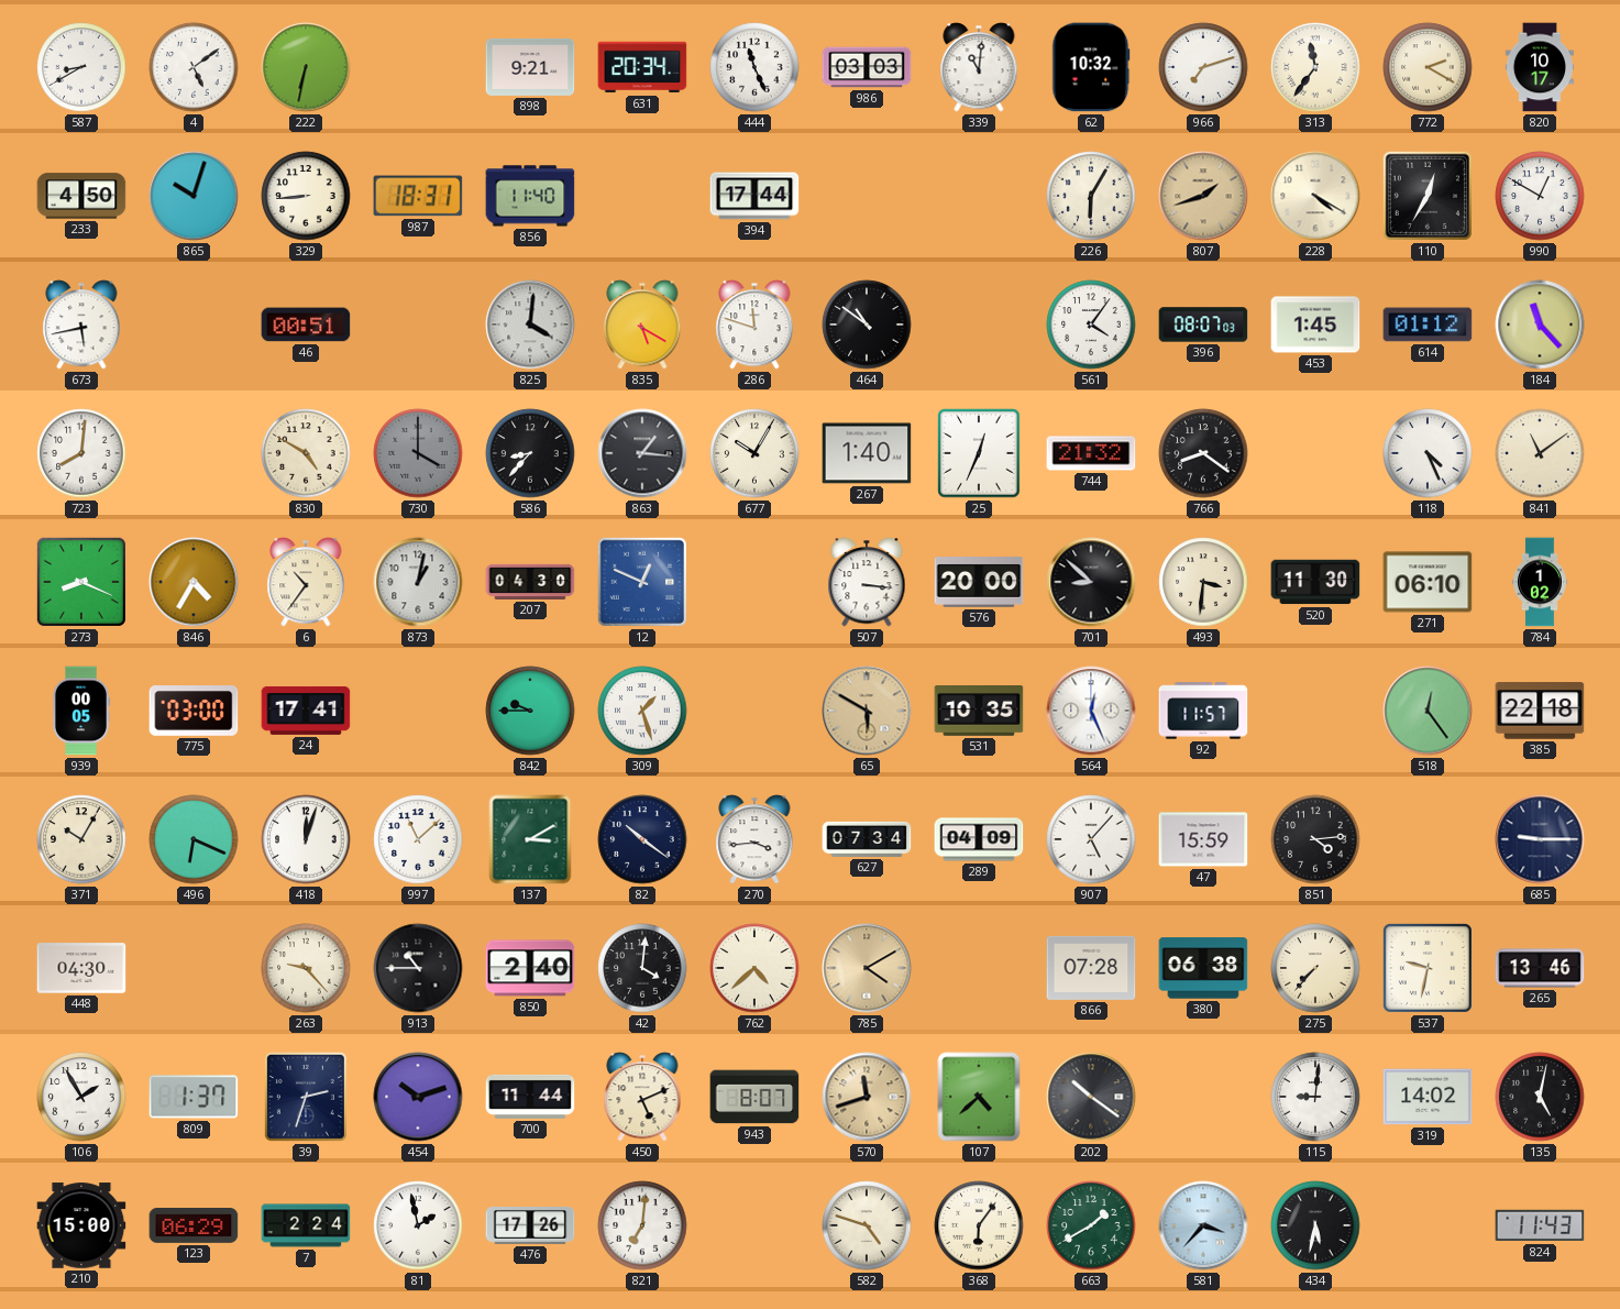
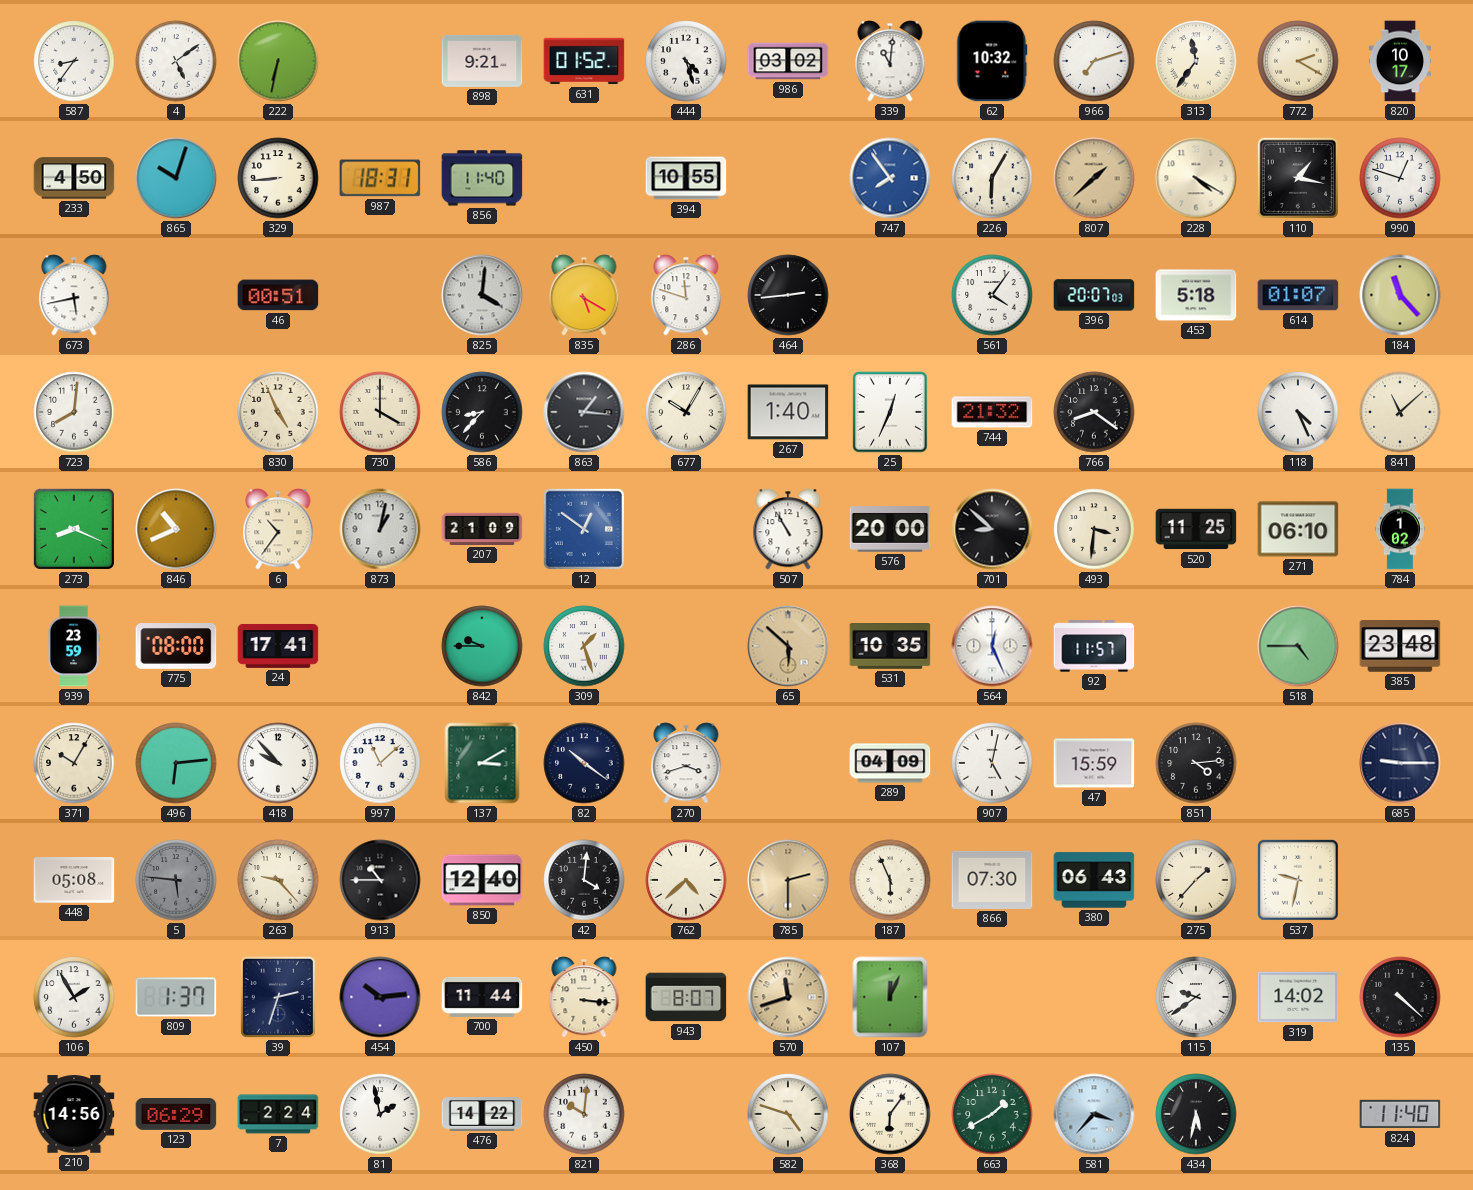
587: 8:40 -> 8:36 (74, 61)
631: 20:34 -> 01:52 (584, 61)
444: 11:26 -> 4:27 (686, 61)
986: 03:03 -> 03:02 (788, 61)
394: 17:44 -> 10:55 (686, 178)
747: none -> 7:54 (890, 178)
807: 1:42 -> 1:38 (1094, 178)
110: 12:35 -> 1:17 (1298, 178)
990: 12:50 -> 12:48 (1400, 178)
464: 10:51 -> 2:44 (788, 295)
396: 08:07 -> 20:07 (1094, 295)
453: 1:45 -> 5:18 (1196, 295)
614: 01:12 -> 01:07 (1298, 295)
830: 4:50 -> 4:56 (278, 412)
730 dial: grey -> cream (380, 412)
841: 11:09 -> 11:08 (1400, 412)
846: 4:35 -> 10:41 (176, 529)
207: 04:30 -> 21:09 (482, 529)
12: 12:49 -> 12:51 (584, 529)
507: 3:16 -> 10:55 (788, 529)
520: 11:30 -> 11:25 (1196, 529)
939: 00:05 -> 23:59 (74, 646)
775: 03:00 -> 08:00 (176, 647)
65: 5:50 -> 5:52 (788, 646)
518: 12:24 -> 4:45 (1298, 646)
385: 22:18 -> 23:48 (1400, 646)
496: 6:19 -> 6:14 (176, 763)
418: 12:03 -> 9:53 (278, 763)
270: 3:44 -> 3:42 (686, 763)
627: 07:34 -> none (867, 839)
907: 5:07 -> 5:02 (992, 763)
448: 04:30 -> 05:08 (74, 880)
5: none -> 5:46 (176, 880)
850: 2:40 -> 12:40 (482, 880)
785: 4:10 -> 2:30 (788, 880)
187: none -> 5:56 (890, 880)
866: 07:28 -> 07:30 (992, 880)
380: 06:38 -> 06:43 (1094, 880)
275: 7:37 -> 1:37 (1196, 880)
265: 13:46 -> none (1540, 968)
454: 10:12 -> 10:14 (380, 997)
450: 5:11 -> 3:16 (584, 997)
107: 4:38 -> 12:04 (890, 997)
202: 10:21 -> none (1091, 1097)
115: 9:01 -> 9:39 (1196, 997)
135: 5:02 -> 4:22 (1400, 997)
210: 15:00 -> 14:56 (74, 1114)
476: 17:26 -> 14:22 (482, 1114)
821: 7:01 -> 10:01 (584, 1114)
824: 11:43 -> 11:40 (1400, 1114)
